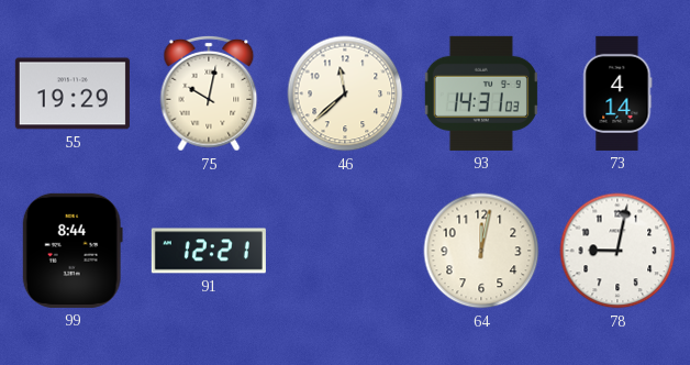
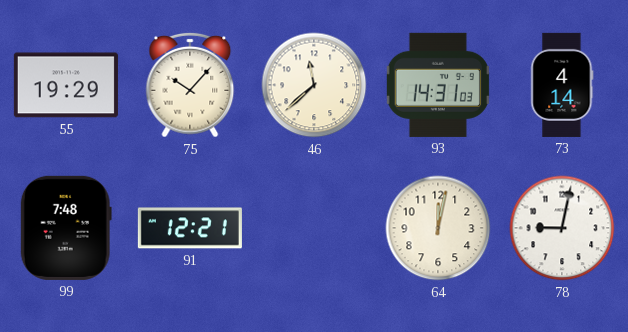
75: 10:02 -> 10:07 (190, 85)
99: 8:44 -> 7:48 (66, 228)
